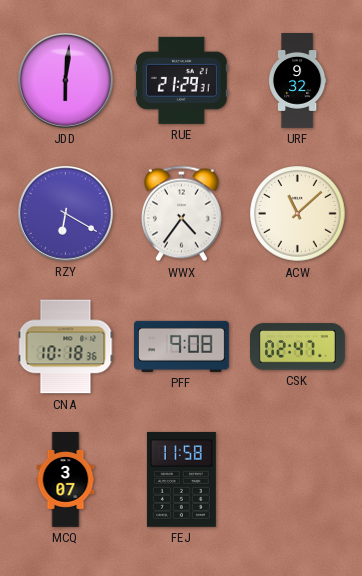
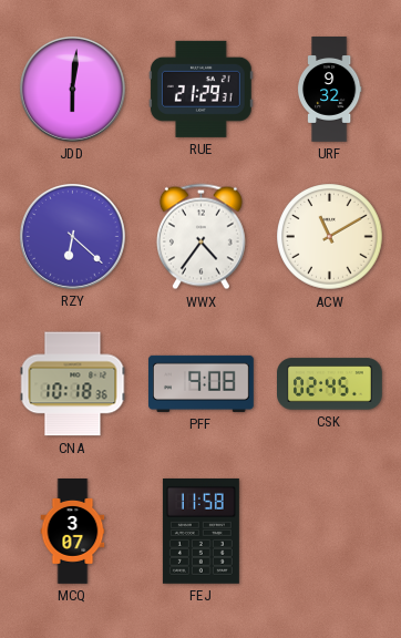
RZY: 6:20 -> 6:22 (72, 236)
ACW: 11:08 -> 11:10 (330, 237)
CSK: 02:47 -> 02:45 (330, 384)
